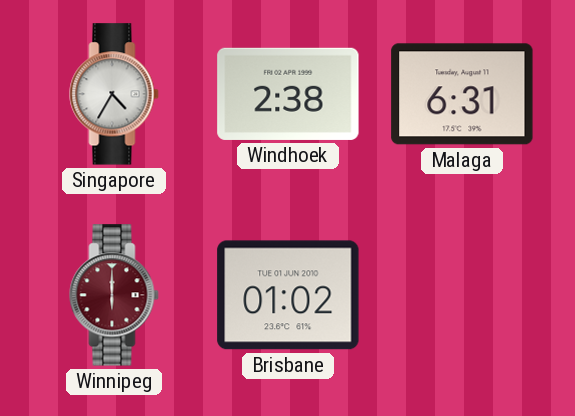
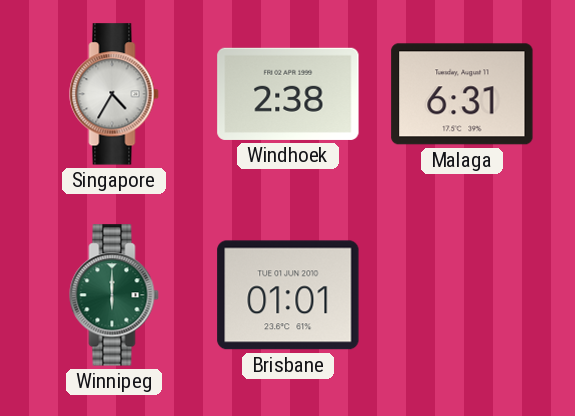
Winnipeg dial: burgundy -> green (114, 295)
Brisbane: 01:02 -> 01:01 (288, 295)
